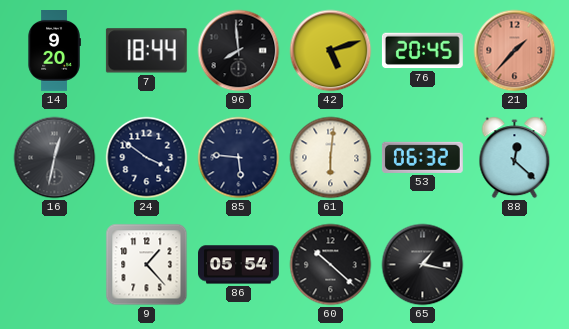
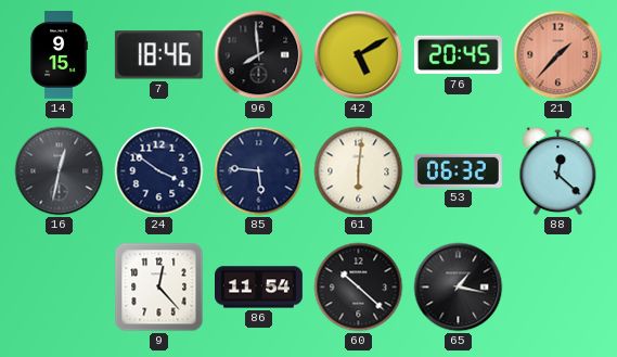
14: 9:20 -> 9:15 (59, 55)
7: 18:44 -> 18:46 (158, 55)
42: 5:12 -> 5:10 (359, 55)
9: 1:23 -> 12:23 (159, 288)
86: 05:54 -> 11:54 (259, 288)
